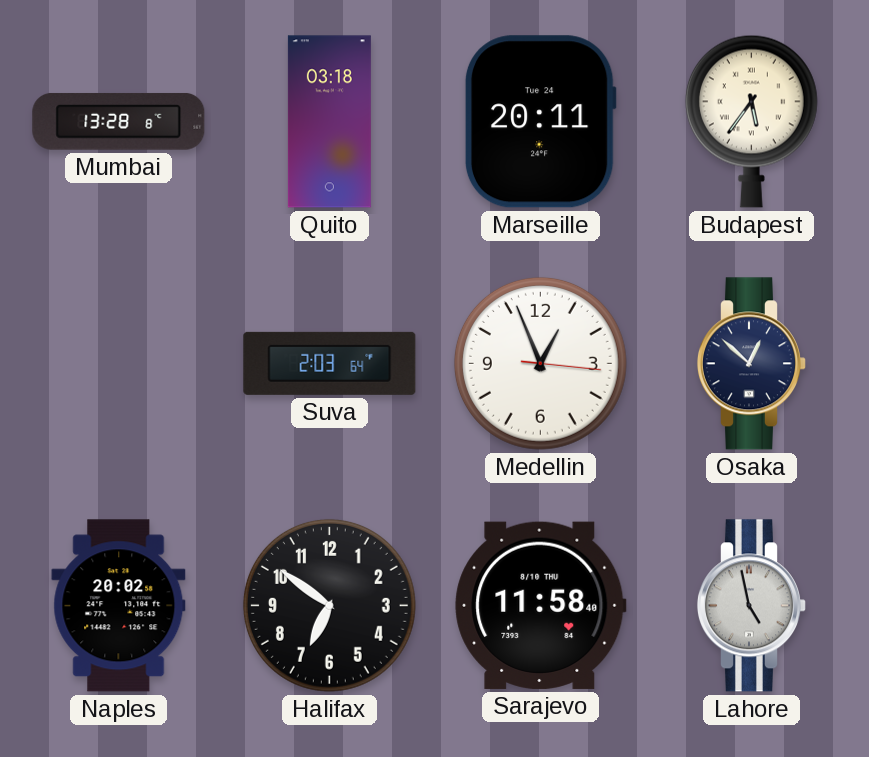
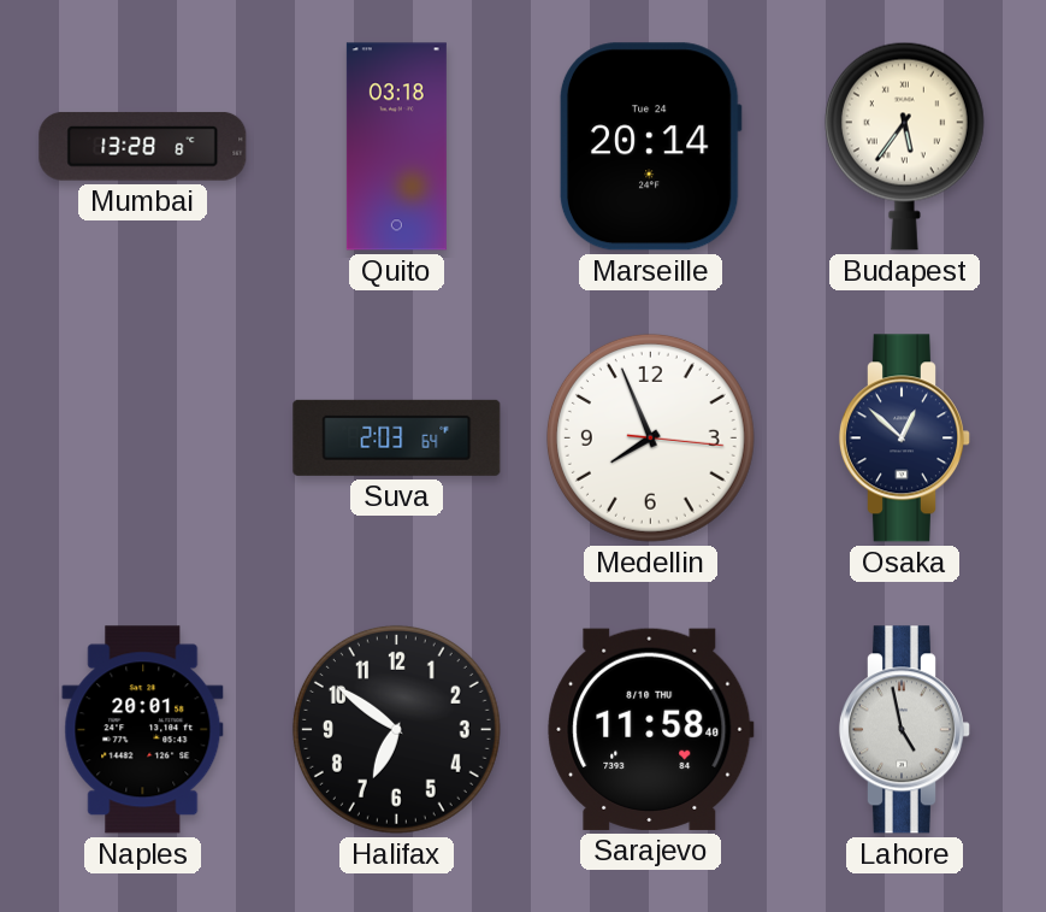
Marseille: 20:11 -> 20:14 (650, 147)
Medellin: 12:56 -> 7:56 (650, 437)
Naples: 20:02 -> 20:01 (143, 730)
